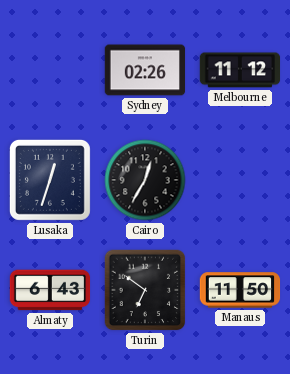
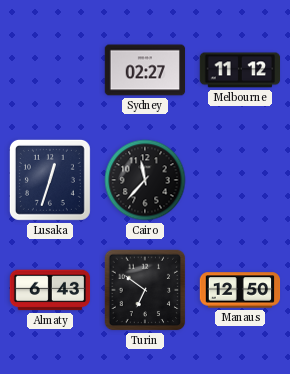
Sydney: 02:26 -> 02:27 (145, 70)
Cairo: 12:35 -> 11:37 (145, 180)
Manaus: 11:50 -> 12:50 (240, 290)
